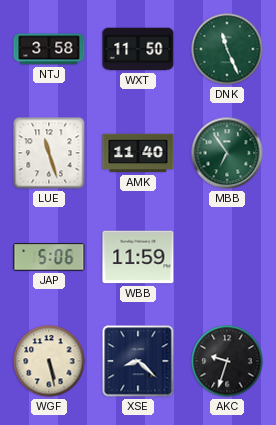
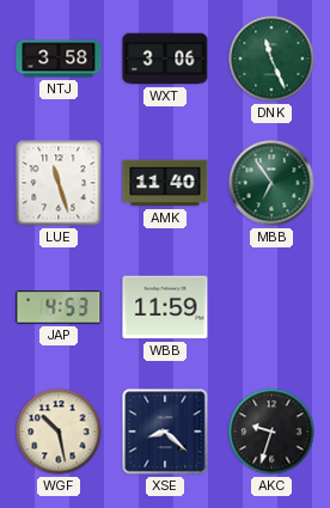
WXT: 11:50 -> 3:06 (165, 59)
JAP: 5:06 -> 4:53 (59, 307)
WGF: 5:28 -> 10:28 (59, 432)
